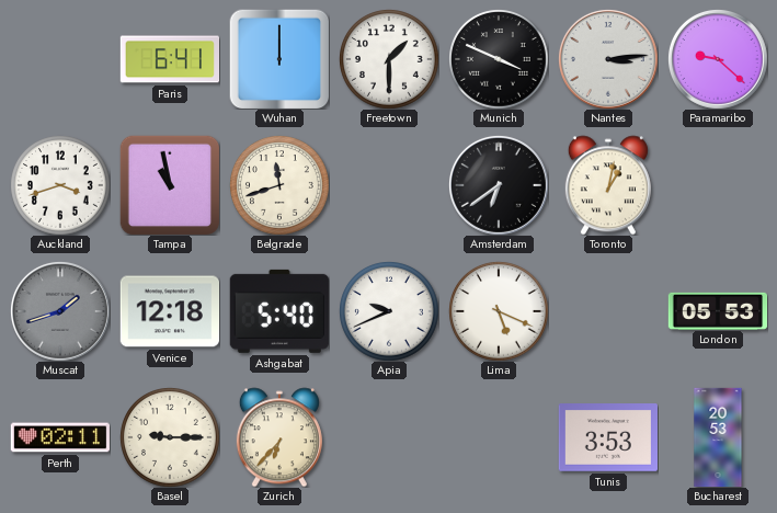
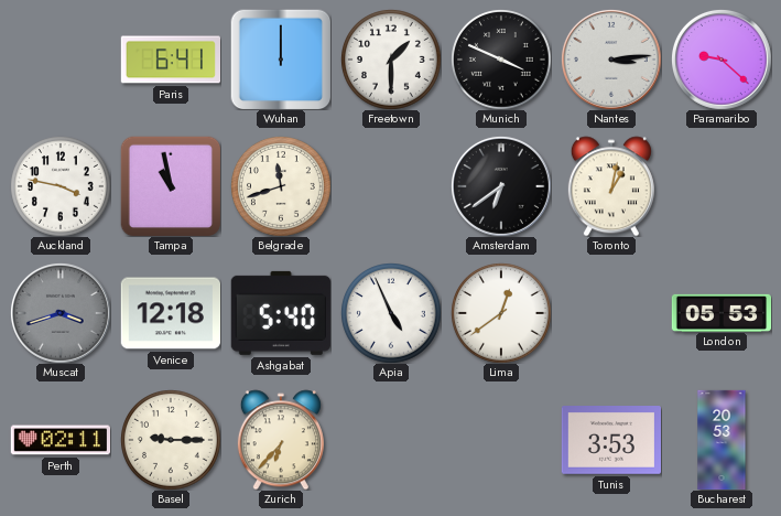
Auckland: 3:42 -> 3:47 (61, 186)
Muscat: 1:42 -> 3:42 (61, 313)
Apia: 9:41 -> 4:56 (391, 313)
Lima: 5:19 -> 12:39 (501, 313)
